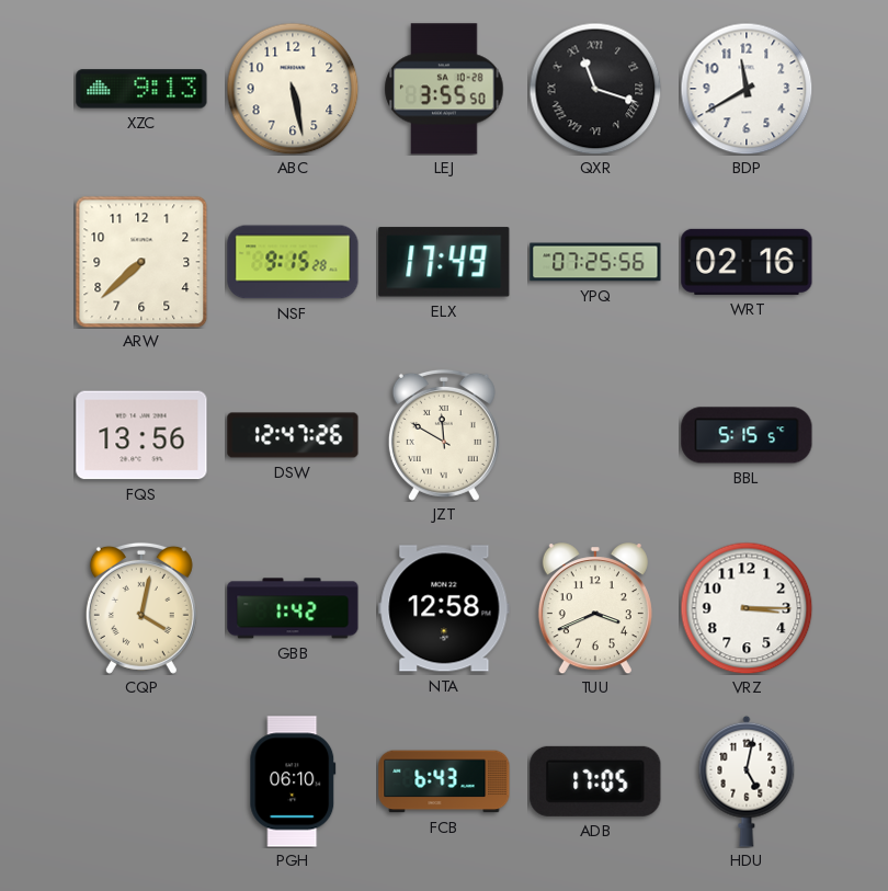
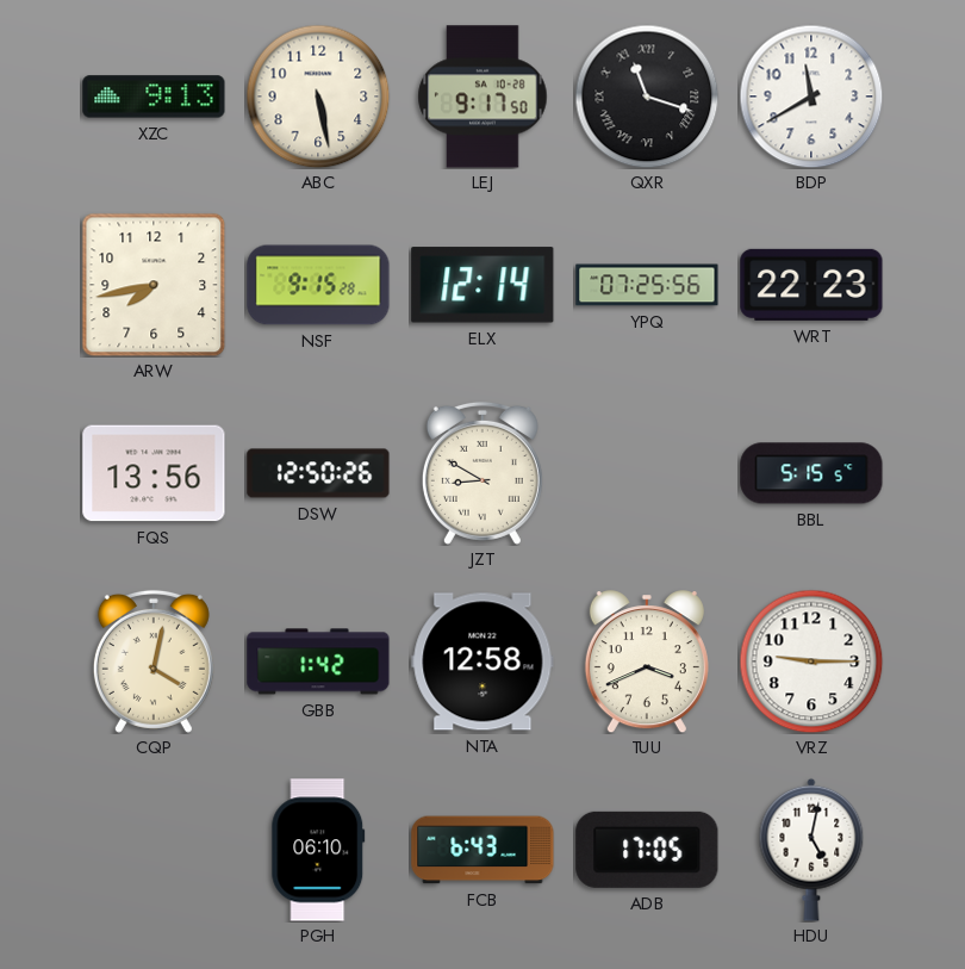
LEJ: 3:55 -> 9:17 (482, 97)
ARW: 7:38 -> 7:43 (154, 285)
ELX: 17:49 -> 12:14 (482, 285)
WRT: 02:16 -> 22:23 (811, 285)
DSW: 12:47 -> 12:50 (318, 473)
JZT: 11:50 -> 8:50 (482, 473)
VRZ: 3:15 -> 9:15 (811, 661)
